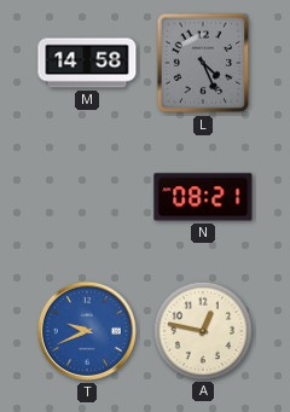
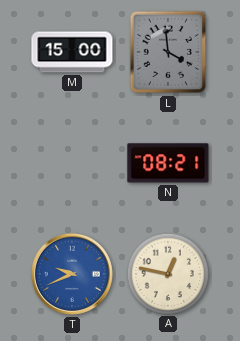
M: 14:58 -> 15:00 (72, 52)
L: 4:26 -> 3:59 (168, 52)
